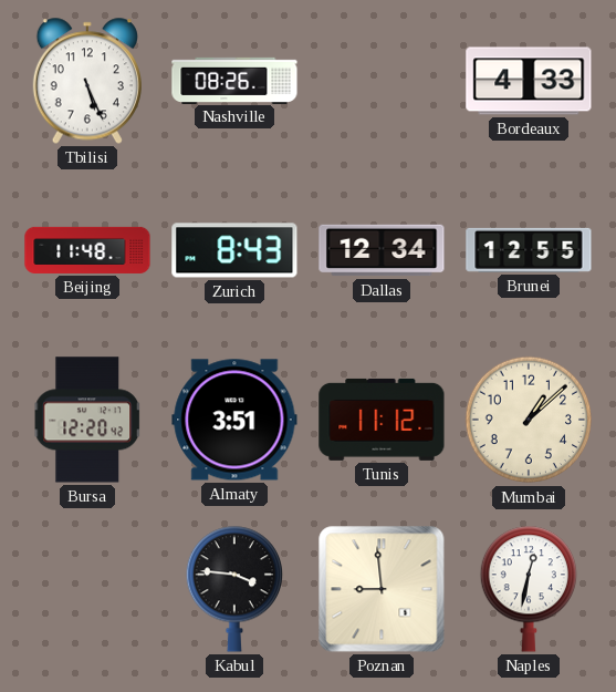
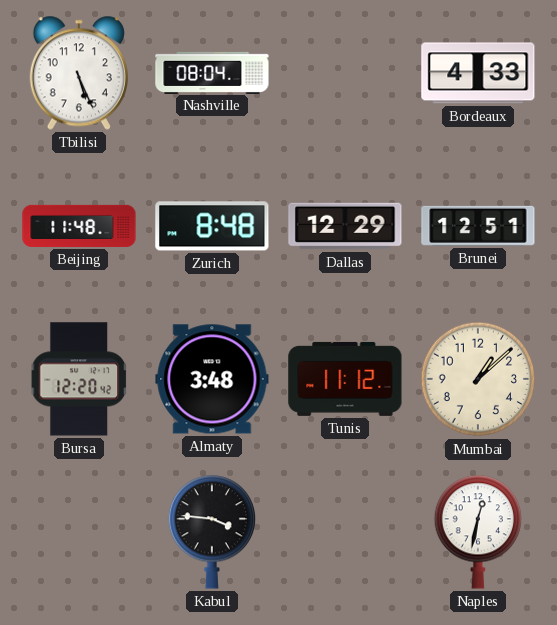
Nashville: 08:26 -> 08:04 (212, 72)
Zurich: 8:43 -> 8:48 (212, 226)
Dallas: 12:34 -> 12:29 (345, 226)
Brunei: 12:55 -> 12:51 (478, 226)
Almaty: 3:51 -> 3:48 (212, 379)
Poznan: 8:59 -> none (382, 589)
